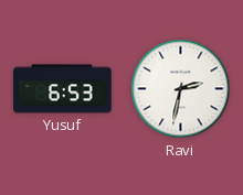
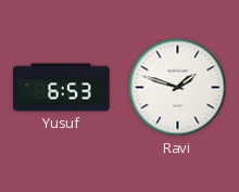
Ravi: 2:32 -> 1:48 (178, 88)
